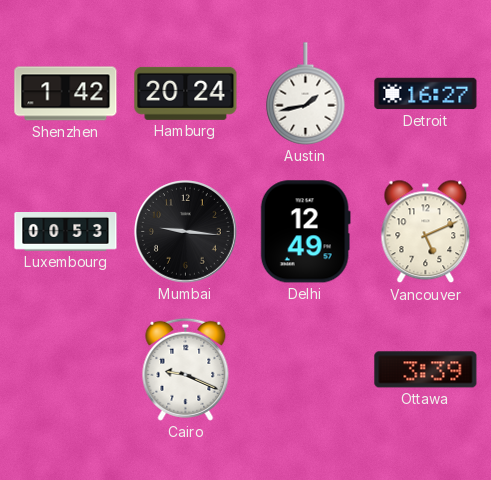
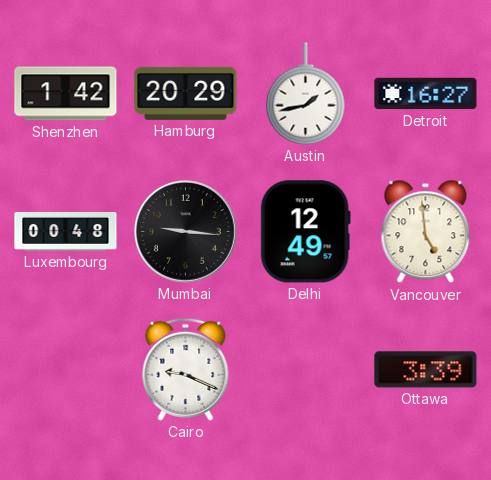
Hamburg: 20:24 -> 20:29 (186, 93)
Luxembourg: 00:53 -> 00:48 (66, 232)
Vancouver: 5:11 -> 4:59 (426, 232)
